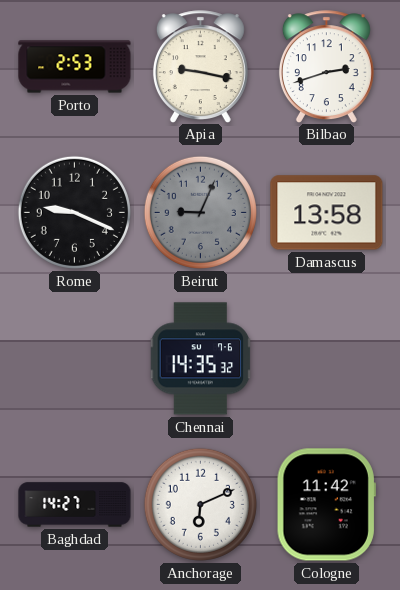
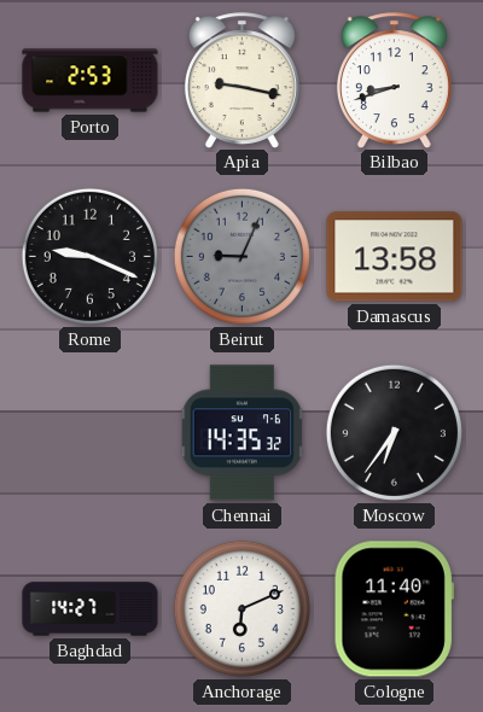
Bilbao: 2:42 -> 8:42 (394, 80)
Moscow: none -> 6:36 (394, 432)
Cologne: 11:42 -> 11:40 (394, 609)
